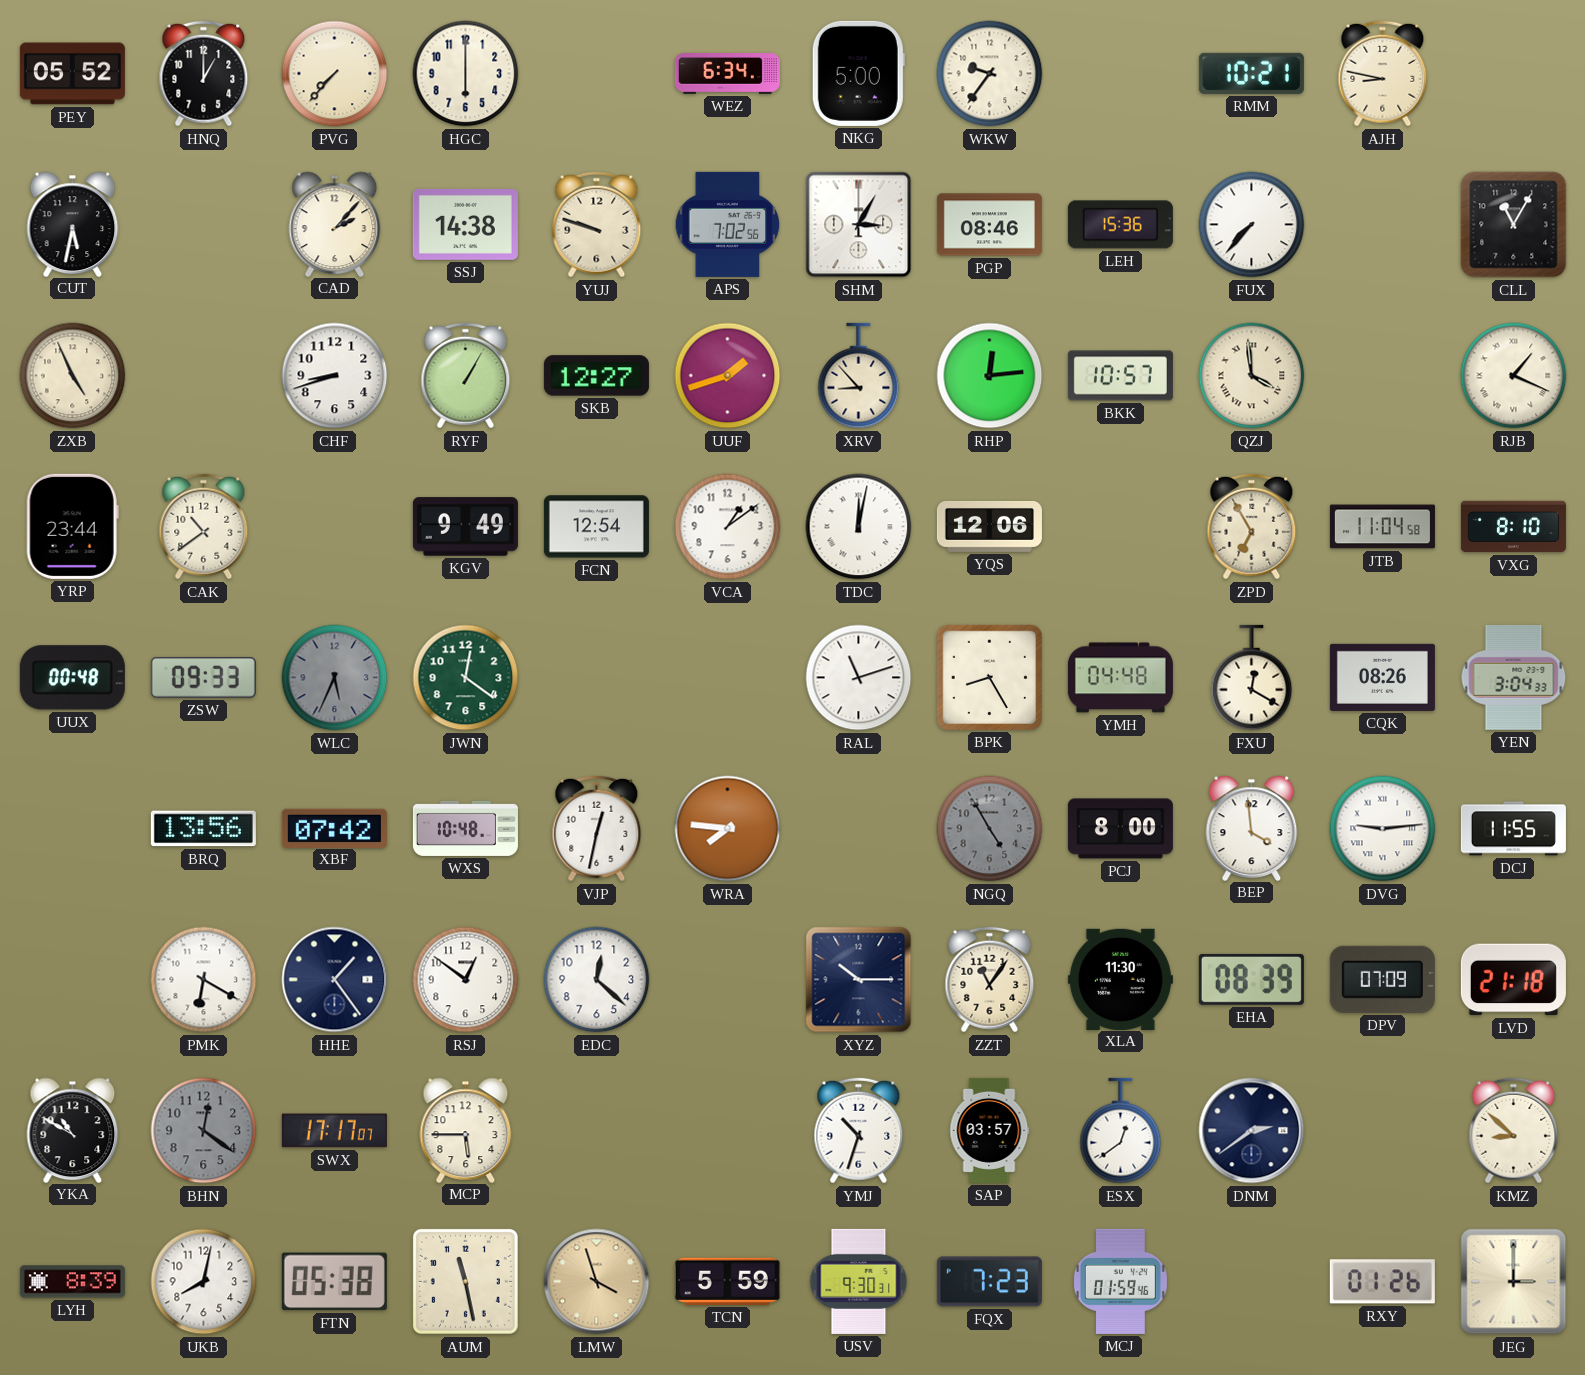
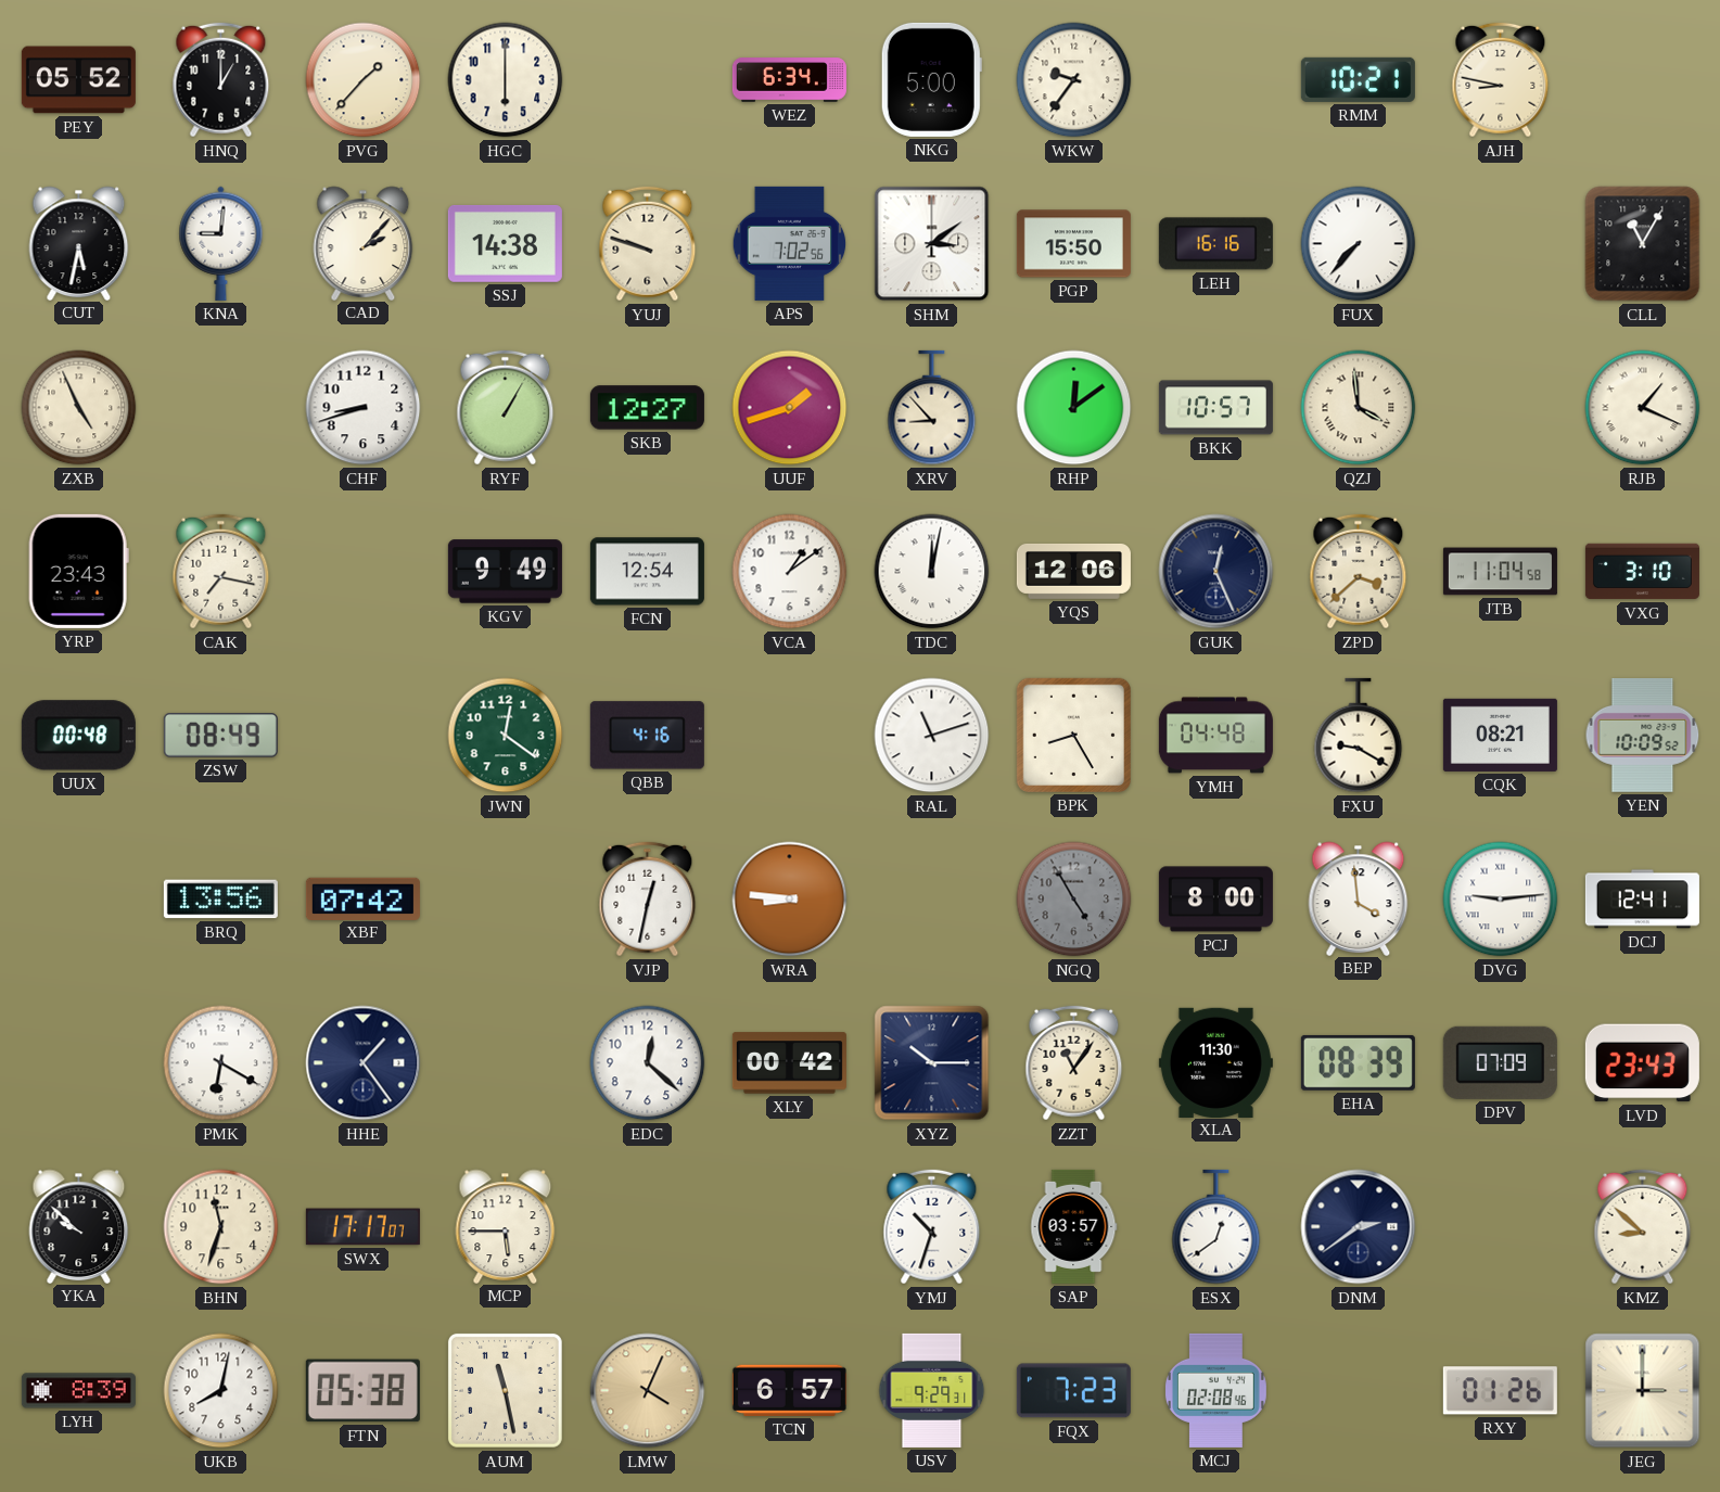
PVG: 7:37 -> 1:37 (364, 80)
KNA: none -> 9:01 (221, 243)
SHM: 3:05 -> 3:09 (932, 244)
PGP: 08:46 -> 15:50 (1073, 244)
LEH: 15:36 -> 16:16 (1215, 244)
RHP: 12:14 -> 12:09 (1074, 408)
YRP: 23:44 -> 23:43 (78, 571)
CAK: 10:39 -> 7:17 (221, 572)
GUK: none -> 12:26 (1216, 572)
ZPD: 6:55 -> 3:38 (1359, 572)
VXG: 8:10 -> 3:10 (1642, 572)
ZSW: 09:33 -> 08:49 (220, 736)
WLC: 5:34 -> none (335, 678)
QBB: none -> 4:16 (647, 736)
FXU: 12:20 -> 9:20 (1359, 736)
CQK: 08:26 -> 08:21 (1500, 735)
YEN: 3:04 -> 10:09 (1643, 736)
WXS: 10:48 -> none (465, 828)
WRA: 7:46 -> 8:46 (790, 900)
DCJ: 11:55 -> 12:41 (1642, 900)
RSJ: 12:51 -> none (466, 980)
XLY: none -> 00:42 (789, 1063)
LVD: 21:18 -> 23:43 (1642, 1063)
YKA: 10:50 -> 9:52 (79, 1226)
BHN: 12:21 -> 11:33 (221, 1227)
BHN dial: grey -> cream (221, 1227)
LMW: 3:57 -> 4:04 (648, 1391)
TCN: 5:59 -> 6:57 (789, 1390)
USV: 9:30 -> 9:29 (932, 1390)
MCJ: 01:59 -> 02:08 (1215, 1390)
